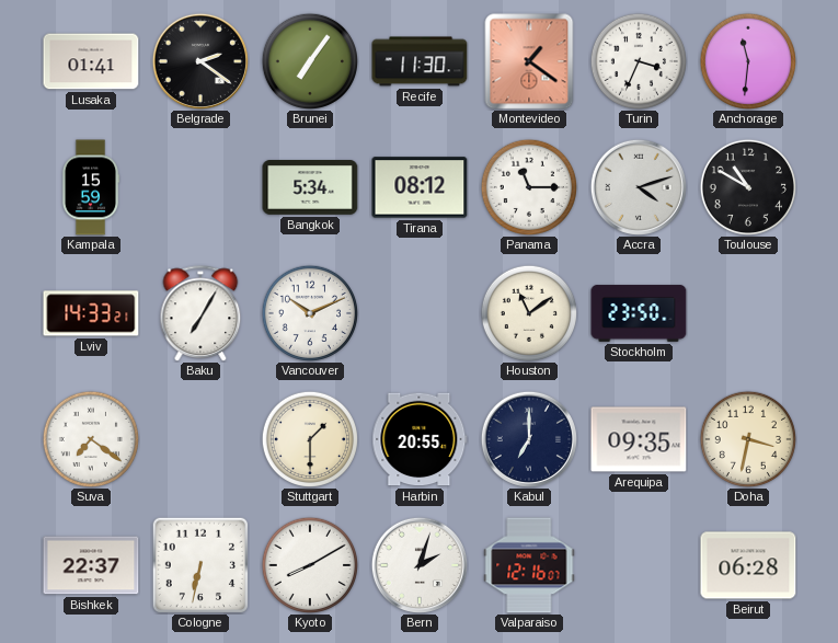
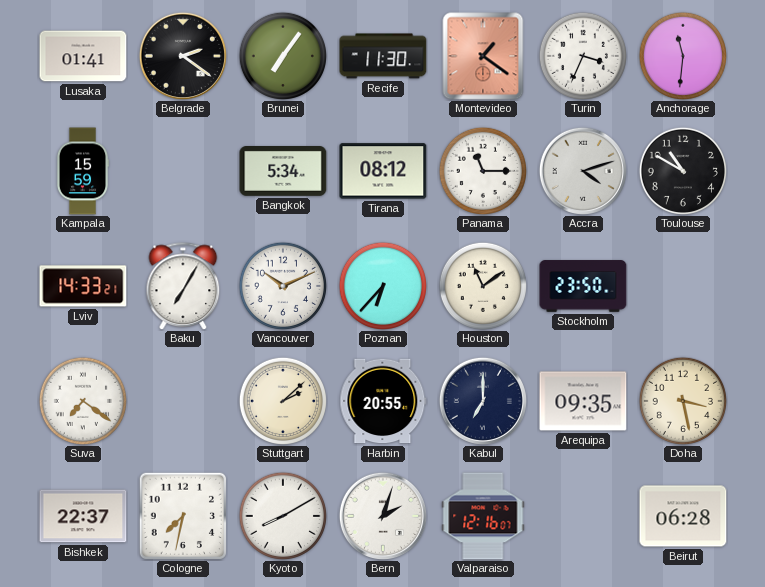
Poznan: none -> 6:37 (382, 285)
Stuttgart: 1:30 -> 2:08 (282, 400)
Doha: 3:32 -> 3:28 (682, 400)
Cologne: 6:32 -> 7:32 (182, 515)
